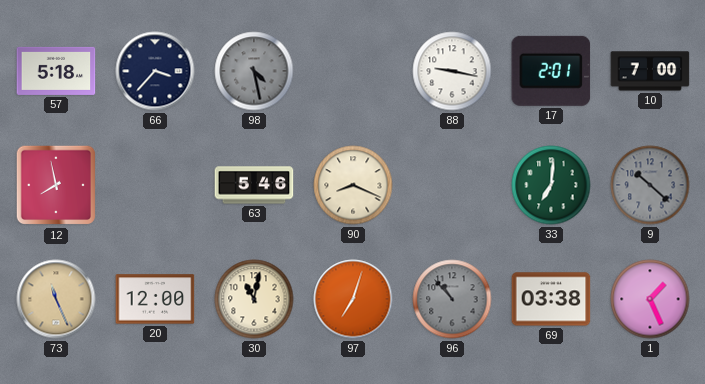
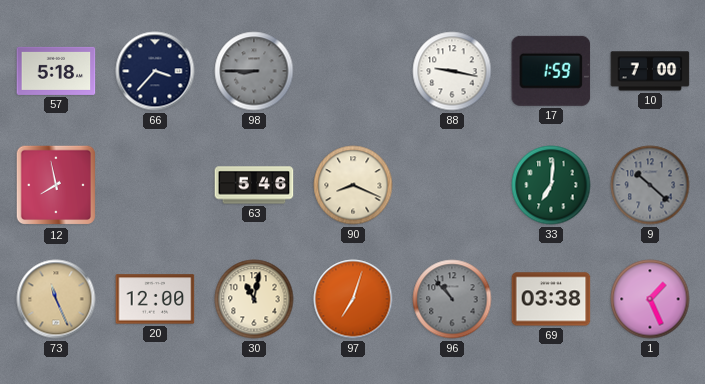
98: 4:28 -> 8:45 (254, 71)
17: 2:01 -> 1:59 (551, 71)
